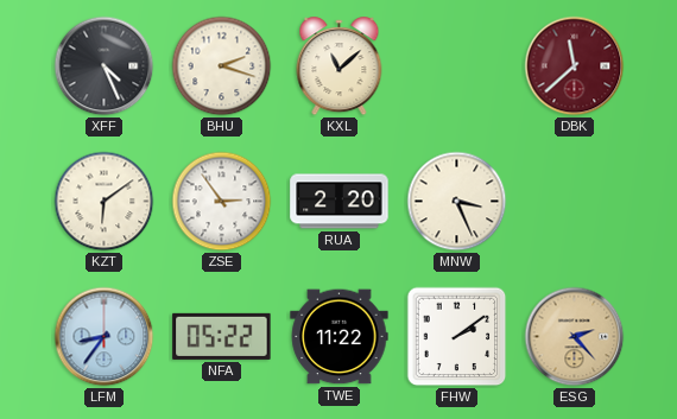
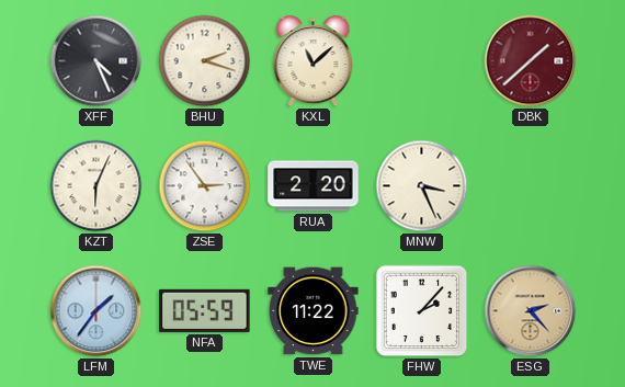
DBK: 11:38 -> 1:38 (531, 61)
KZT: 6:09 -> 6:04 (96, 186)
LFM: 8:36 -> 1:36 (96, 311)
NFA: 05:22 -> 05:59 (205, 310)
FHW: 2:09 -> 2:07 (422, 311)
